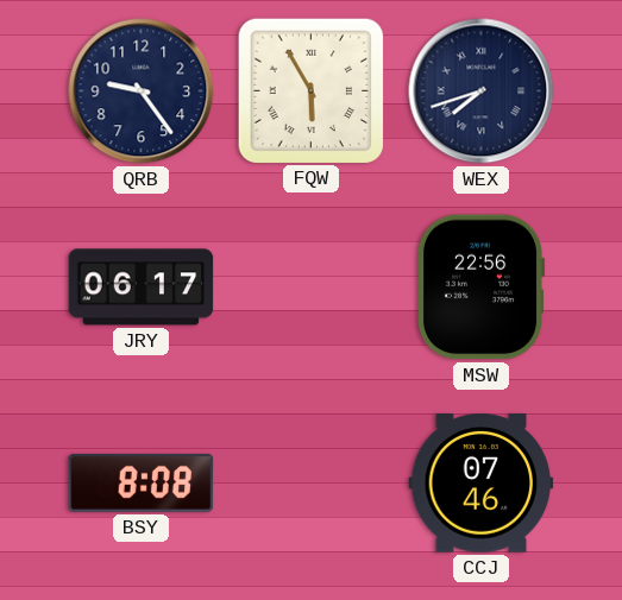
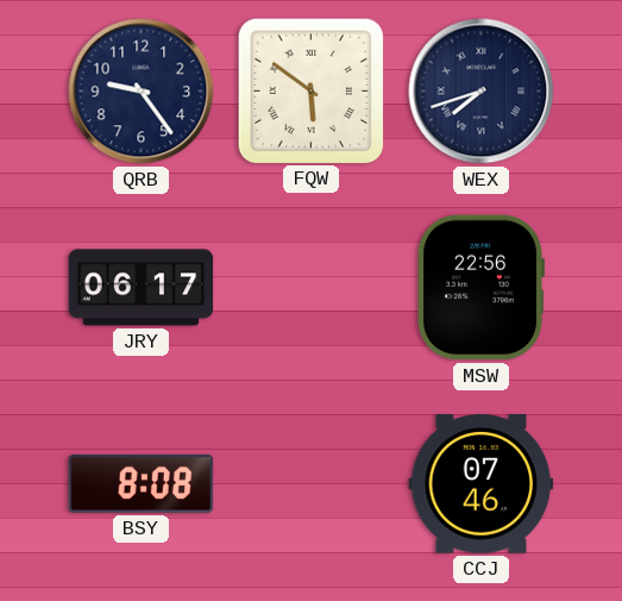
FQW: 5:55 -> 5:51 (310, 90)
